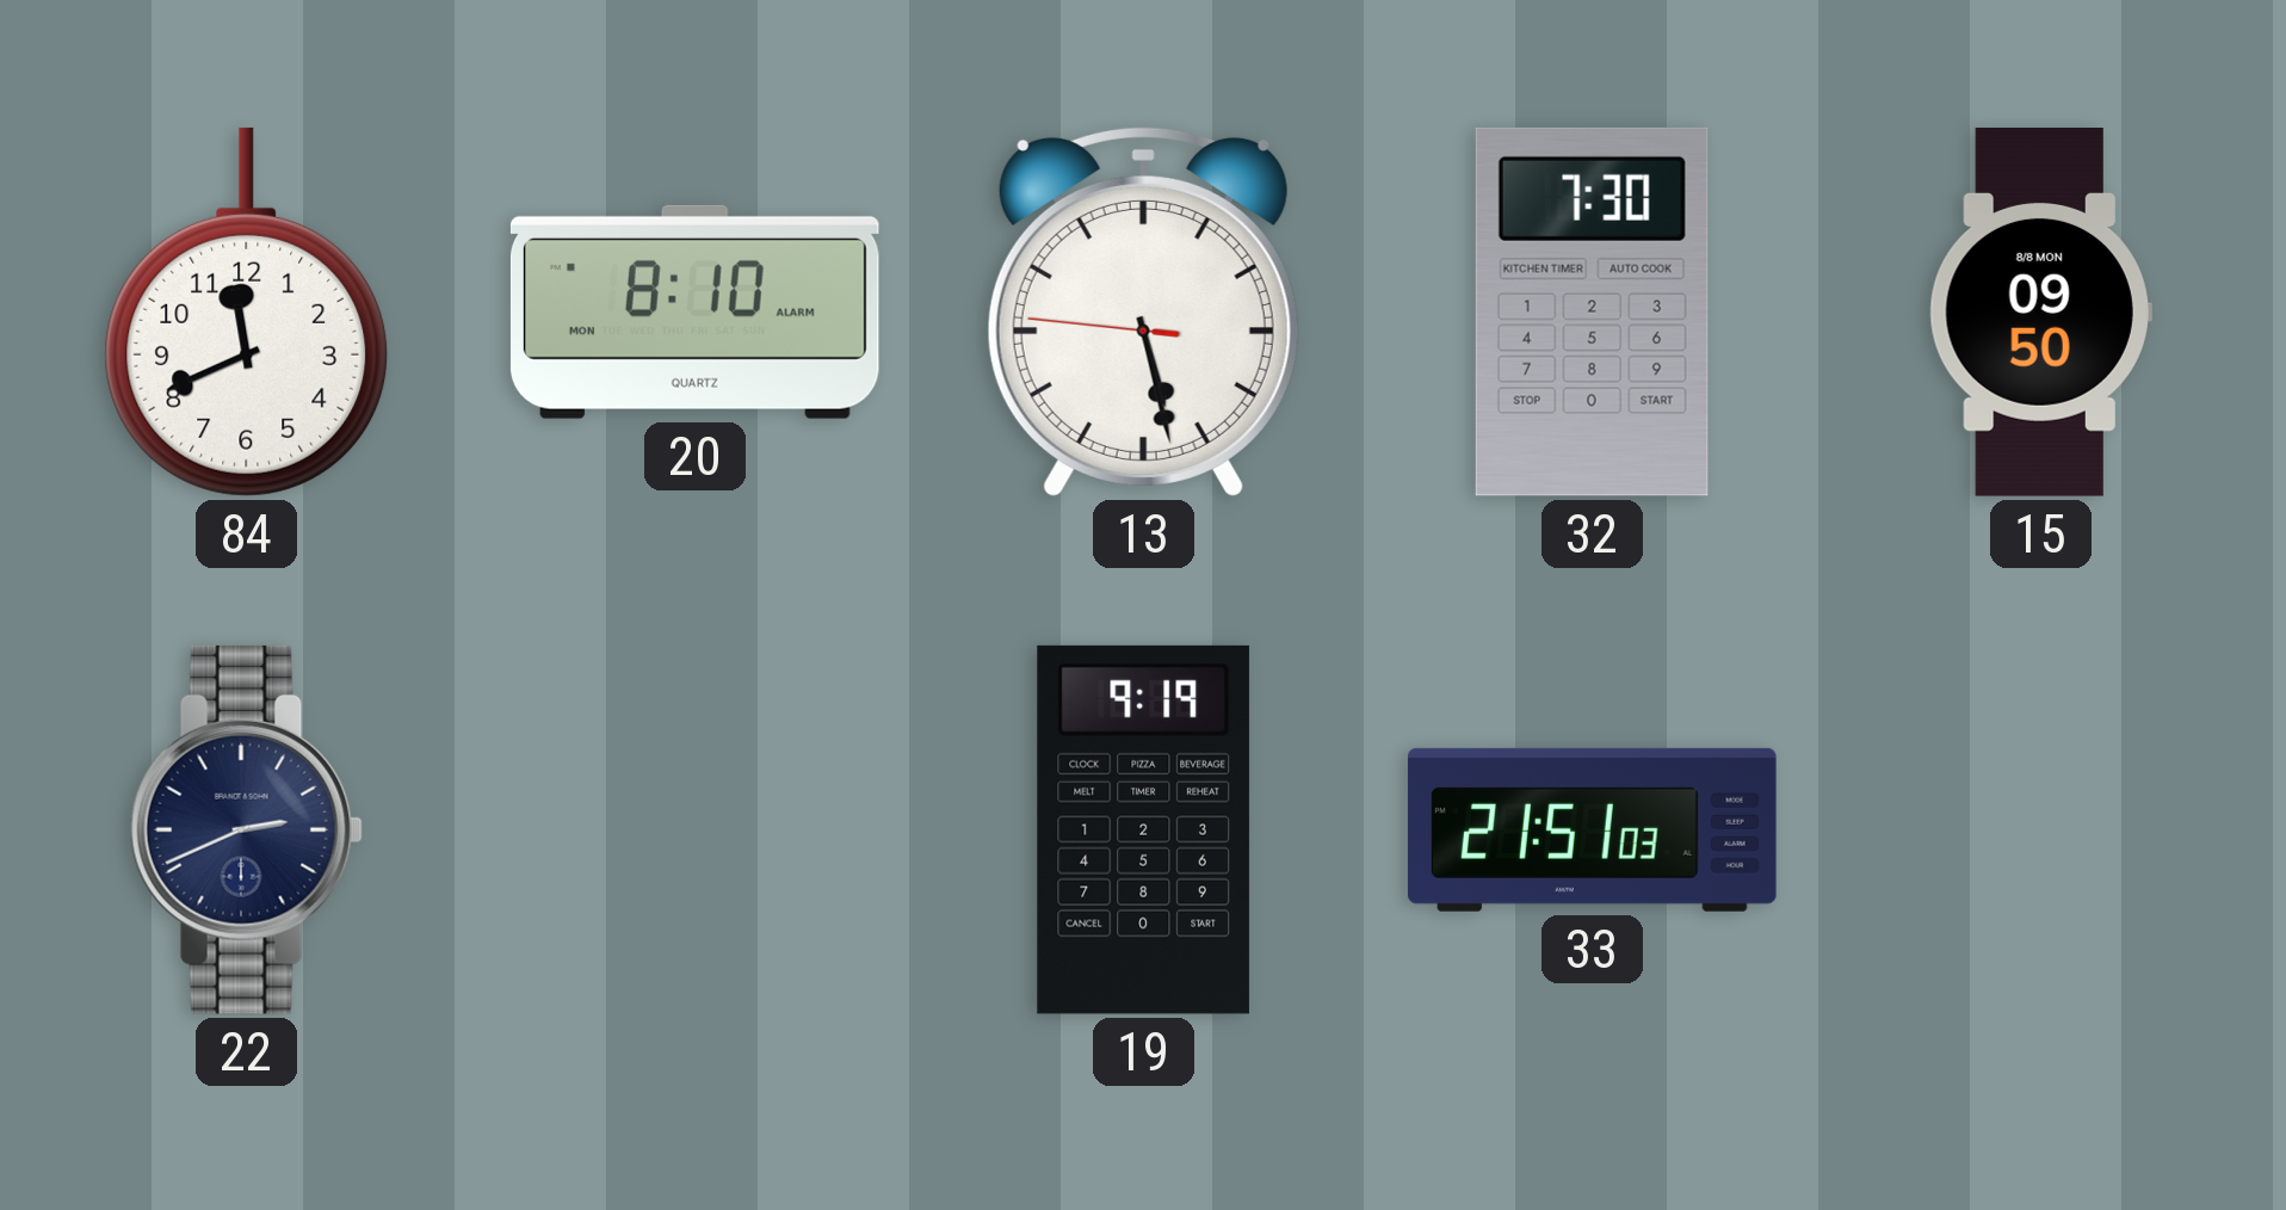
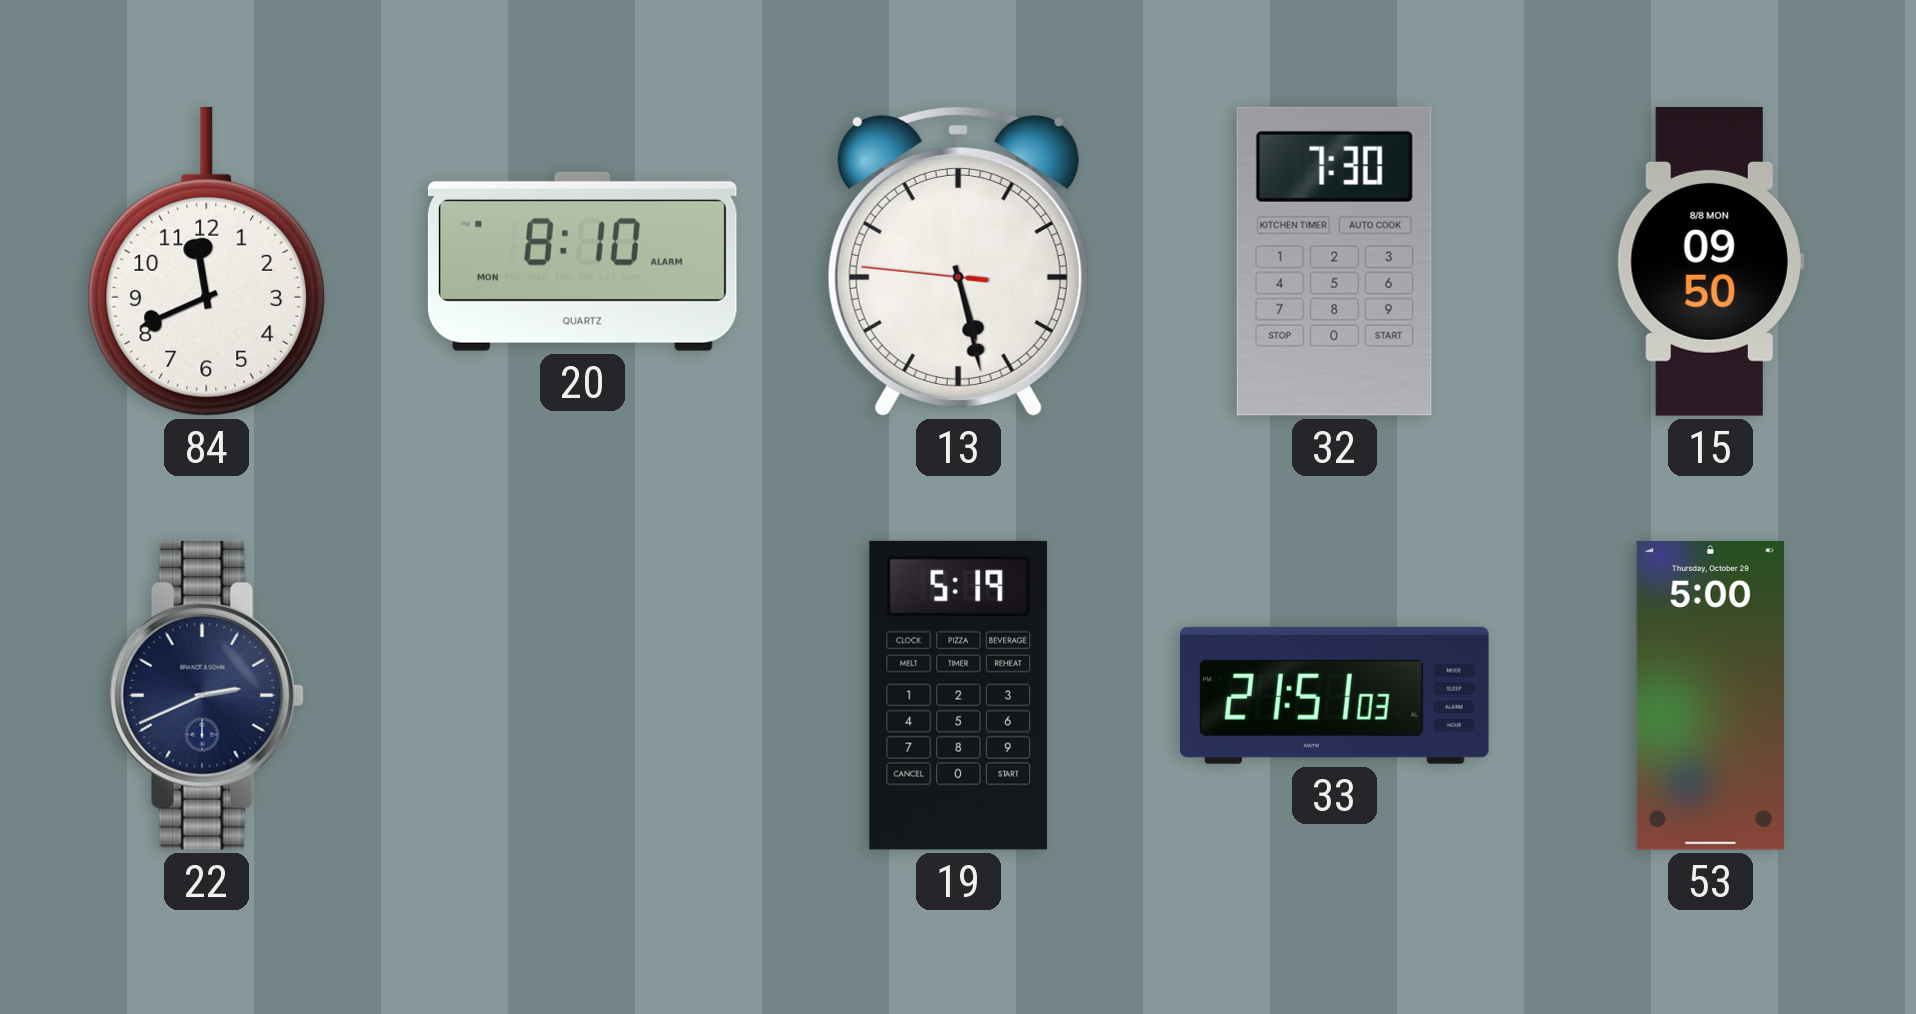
19: 9:19 -> 5:19 (958, 695)
53: none -> 5:00 (1710, 695)
